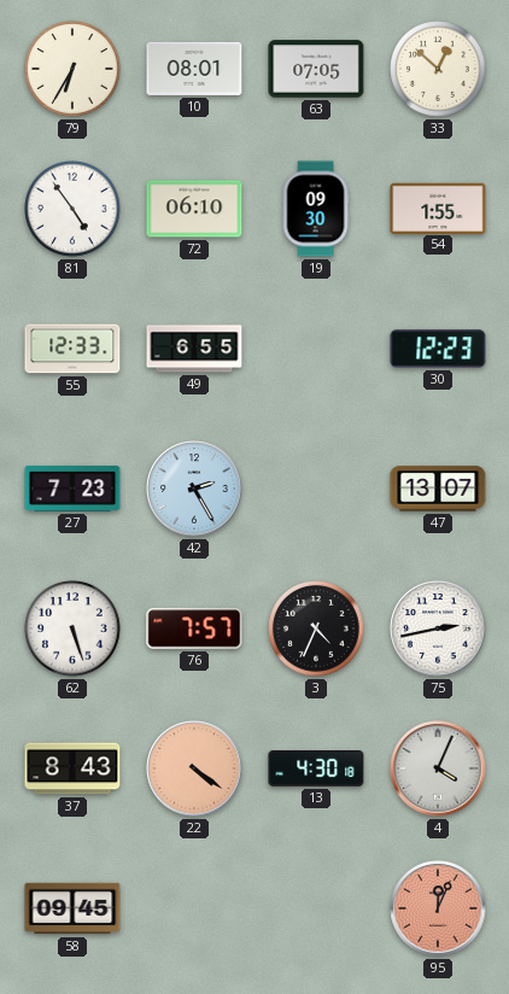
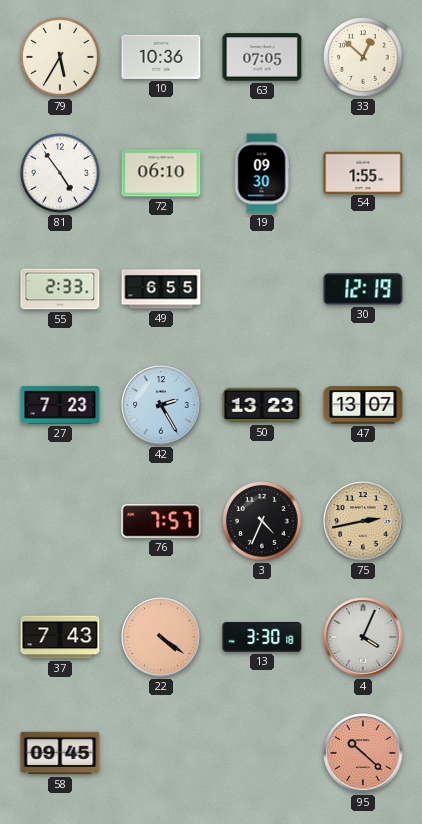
79: 6:35 -> 5:35 (60, 57)
10: 08:01 -> 10:36 (161, 57)
55: 12:33 -> 2:33 (60, 289)
30: 12:23 -> 12:19 (363, 289)
50: none -> 13:23 (262, 405)
62: 5:27 -> none (72, 628)
75 dial: white -> champagne (363, 521)
37: 8:43 -> 7:43 (60, 637)
13: 4:30 -> 3:30 (262, 638)
95: 12:04 -> 10:22 (363, 753)
